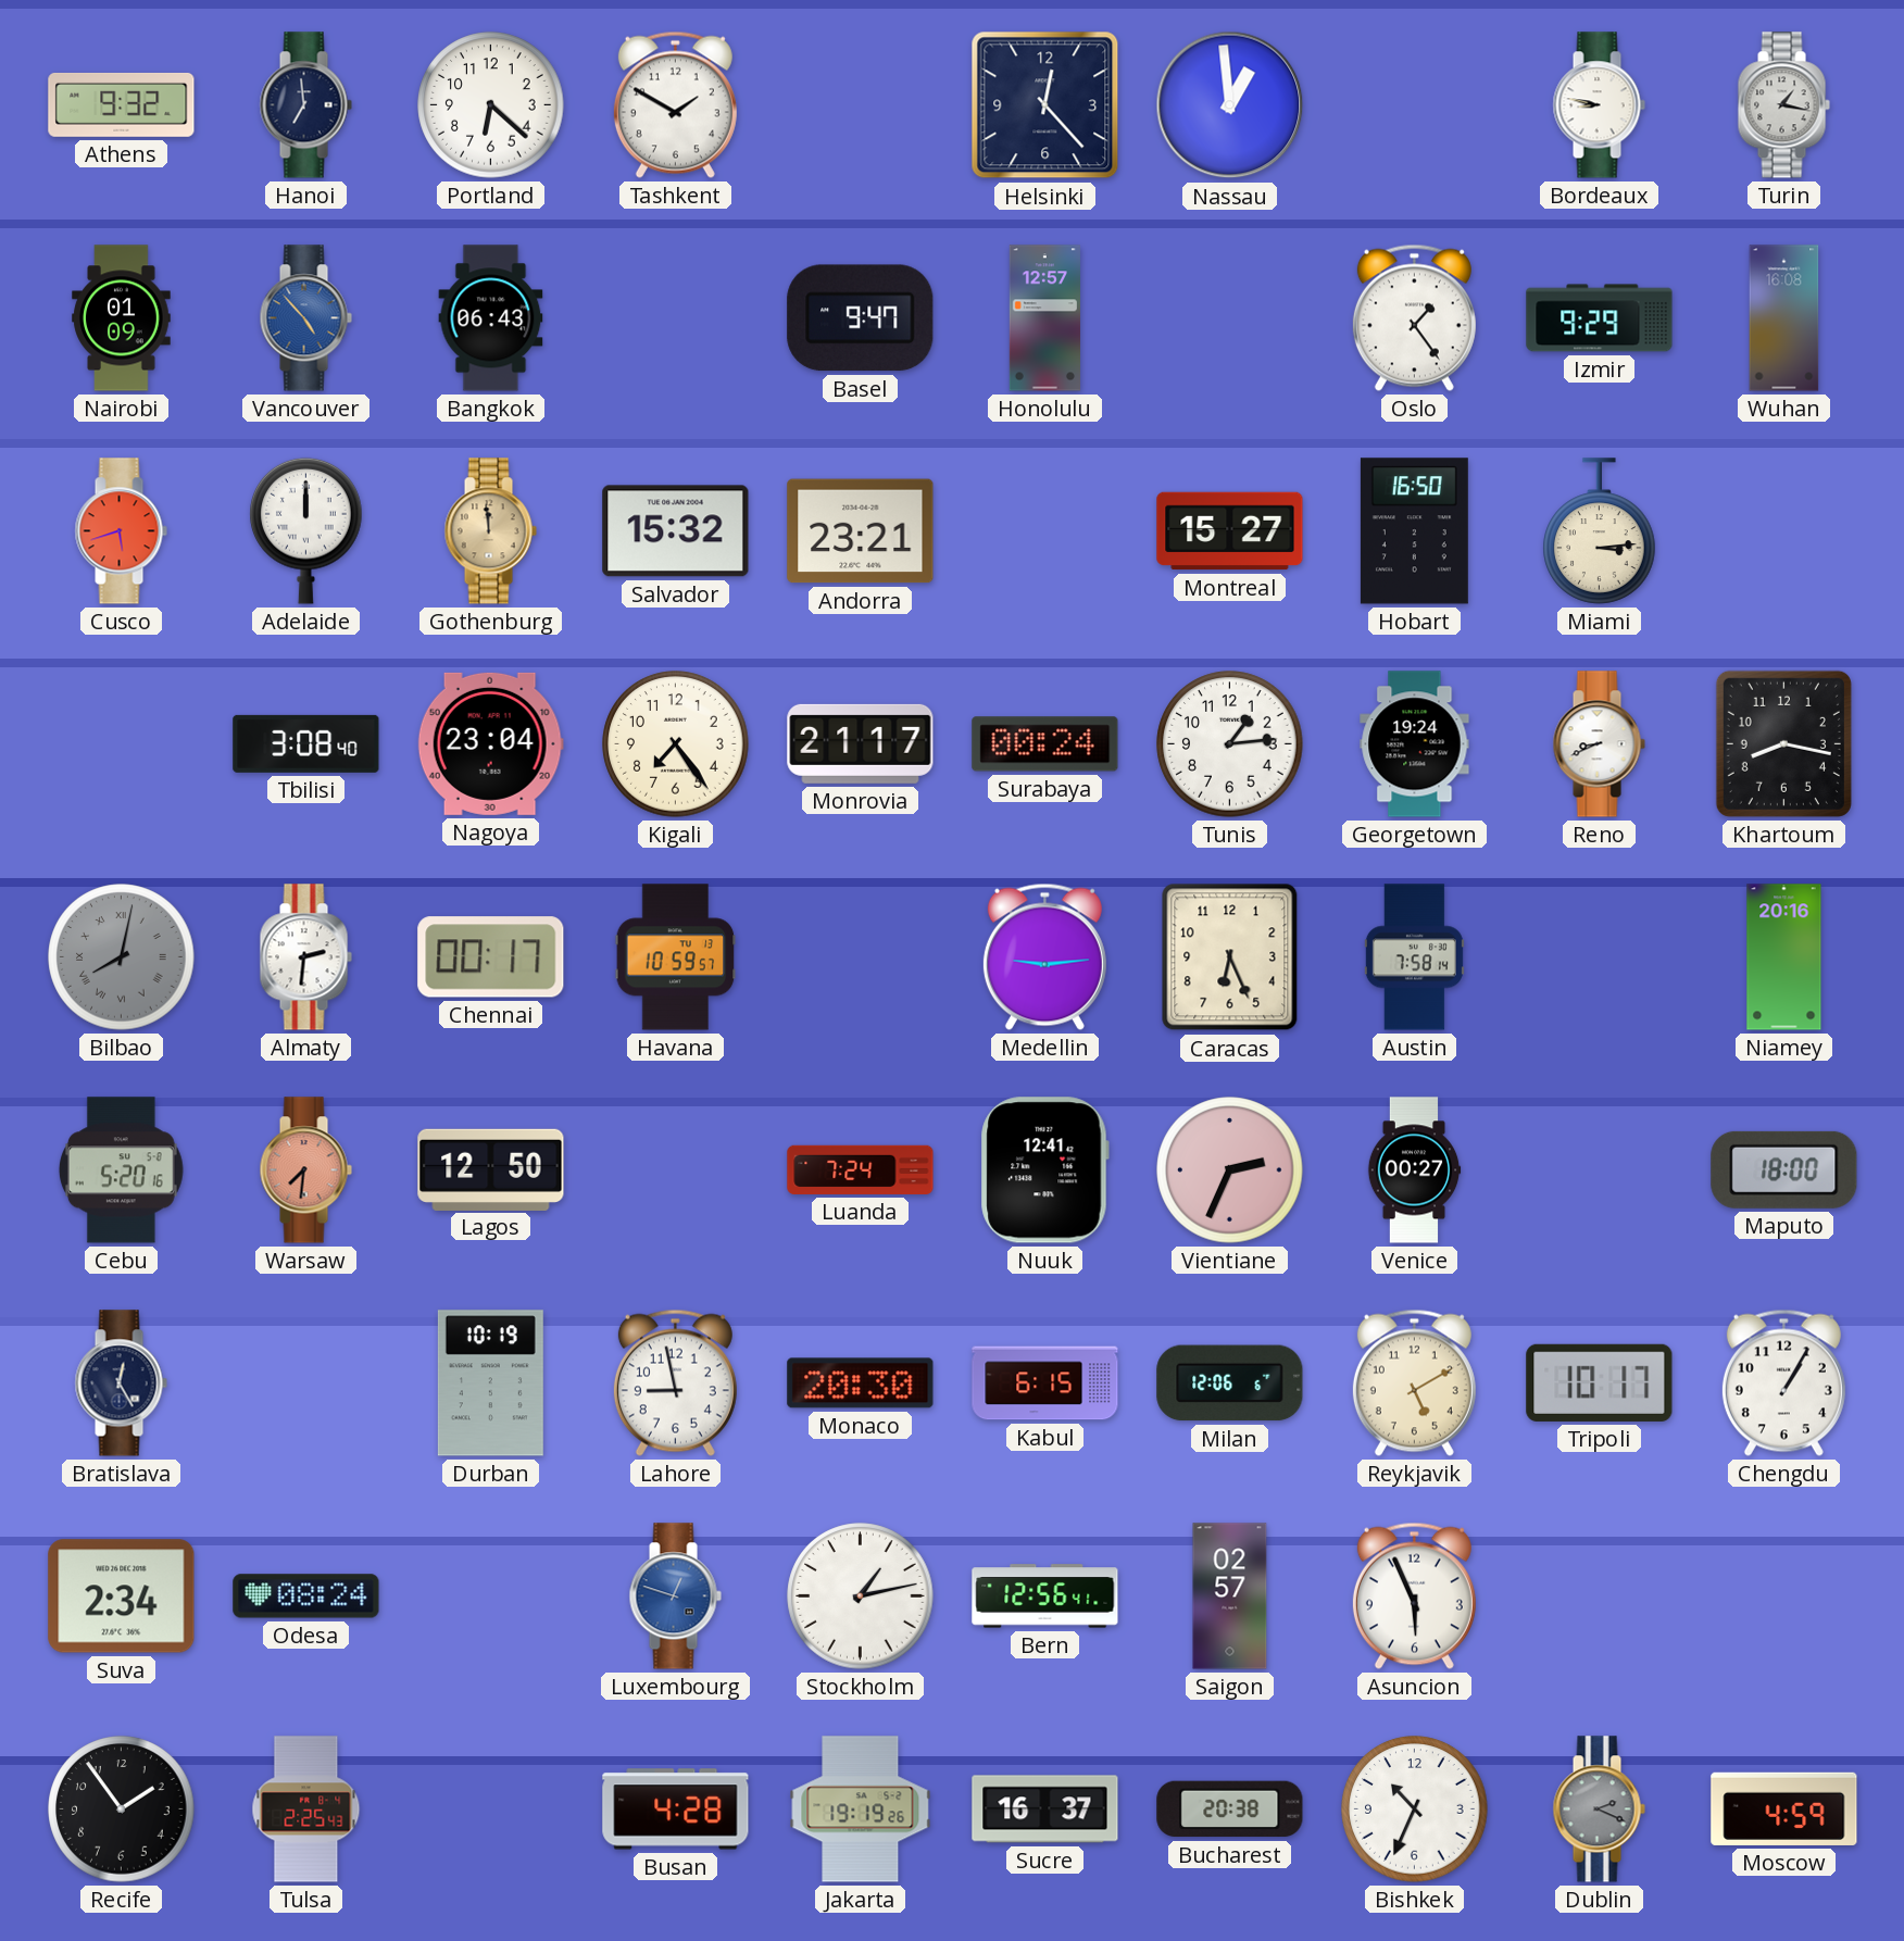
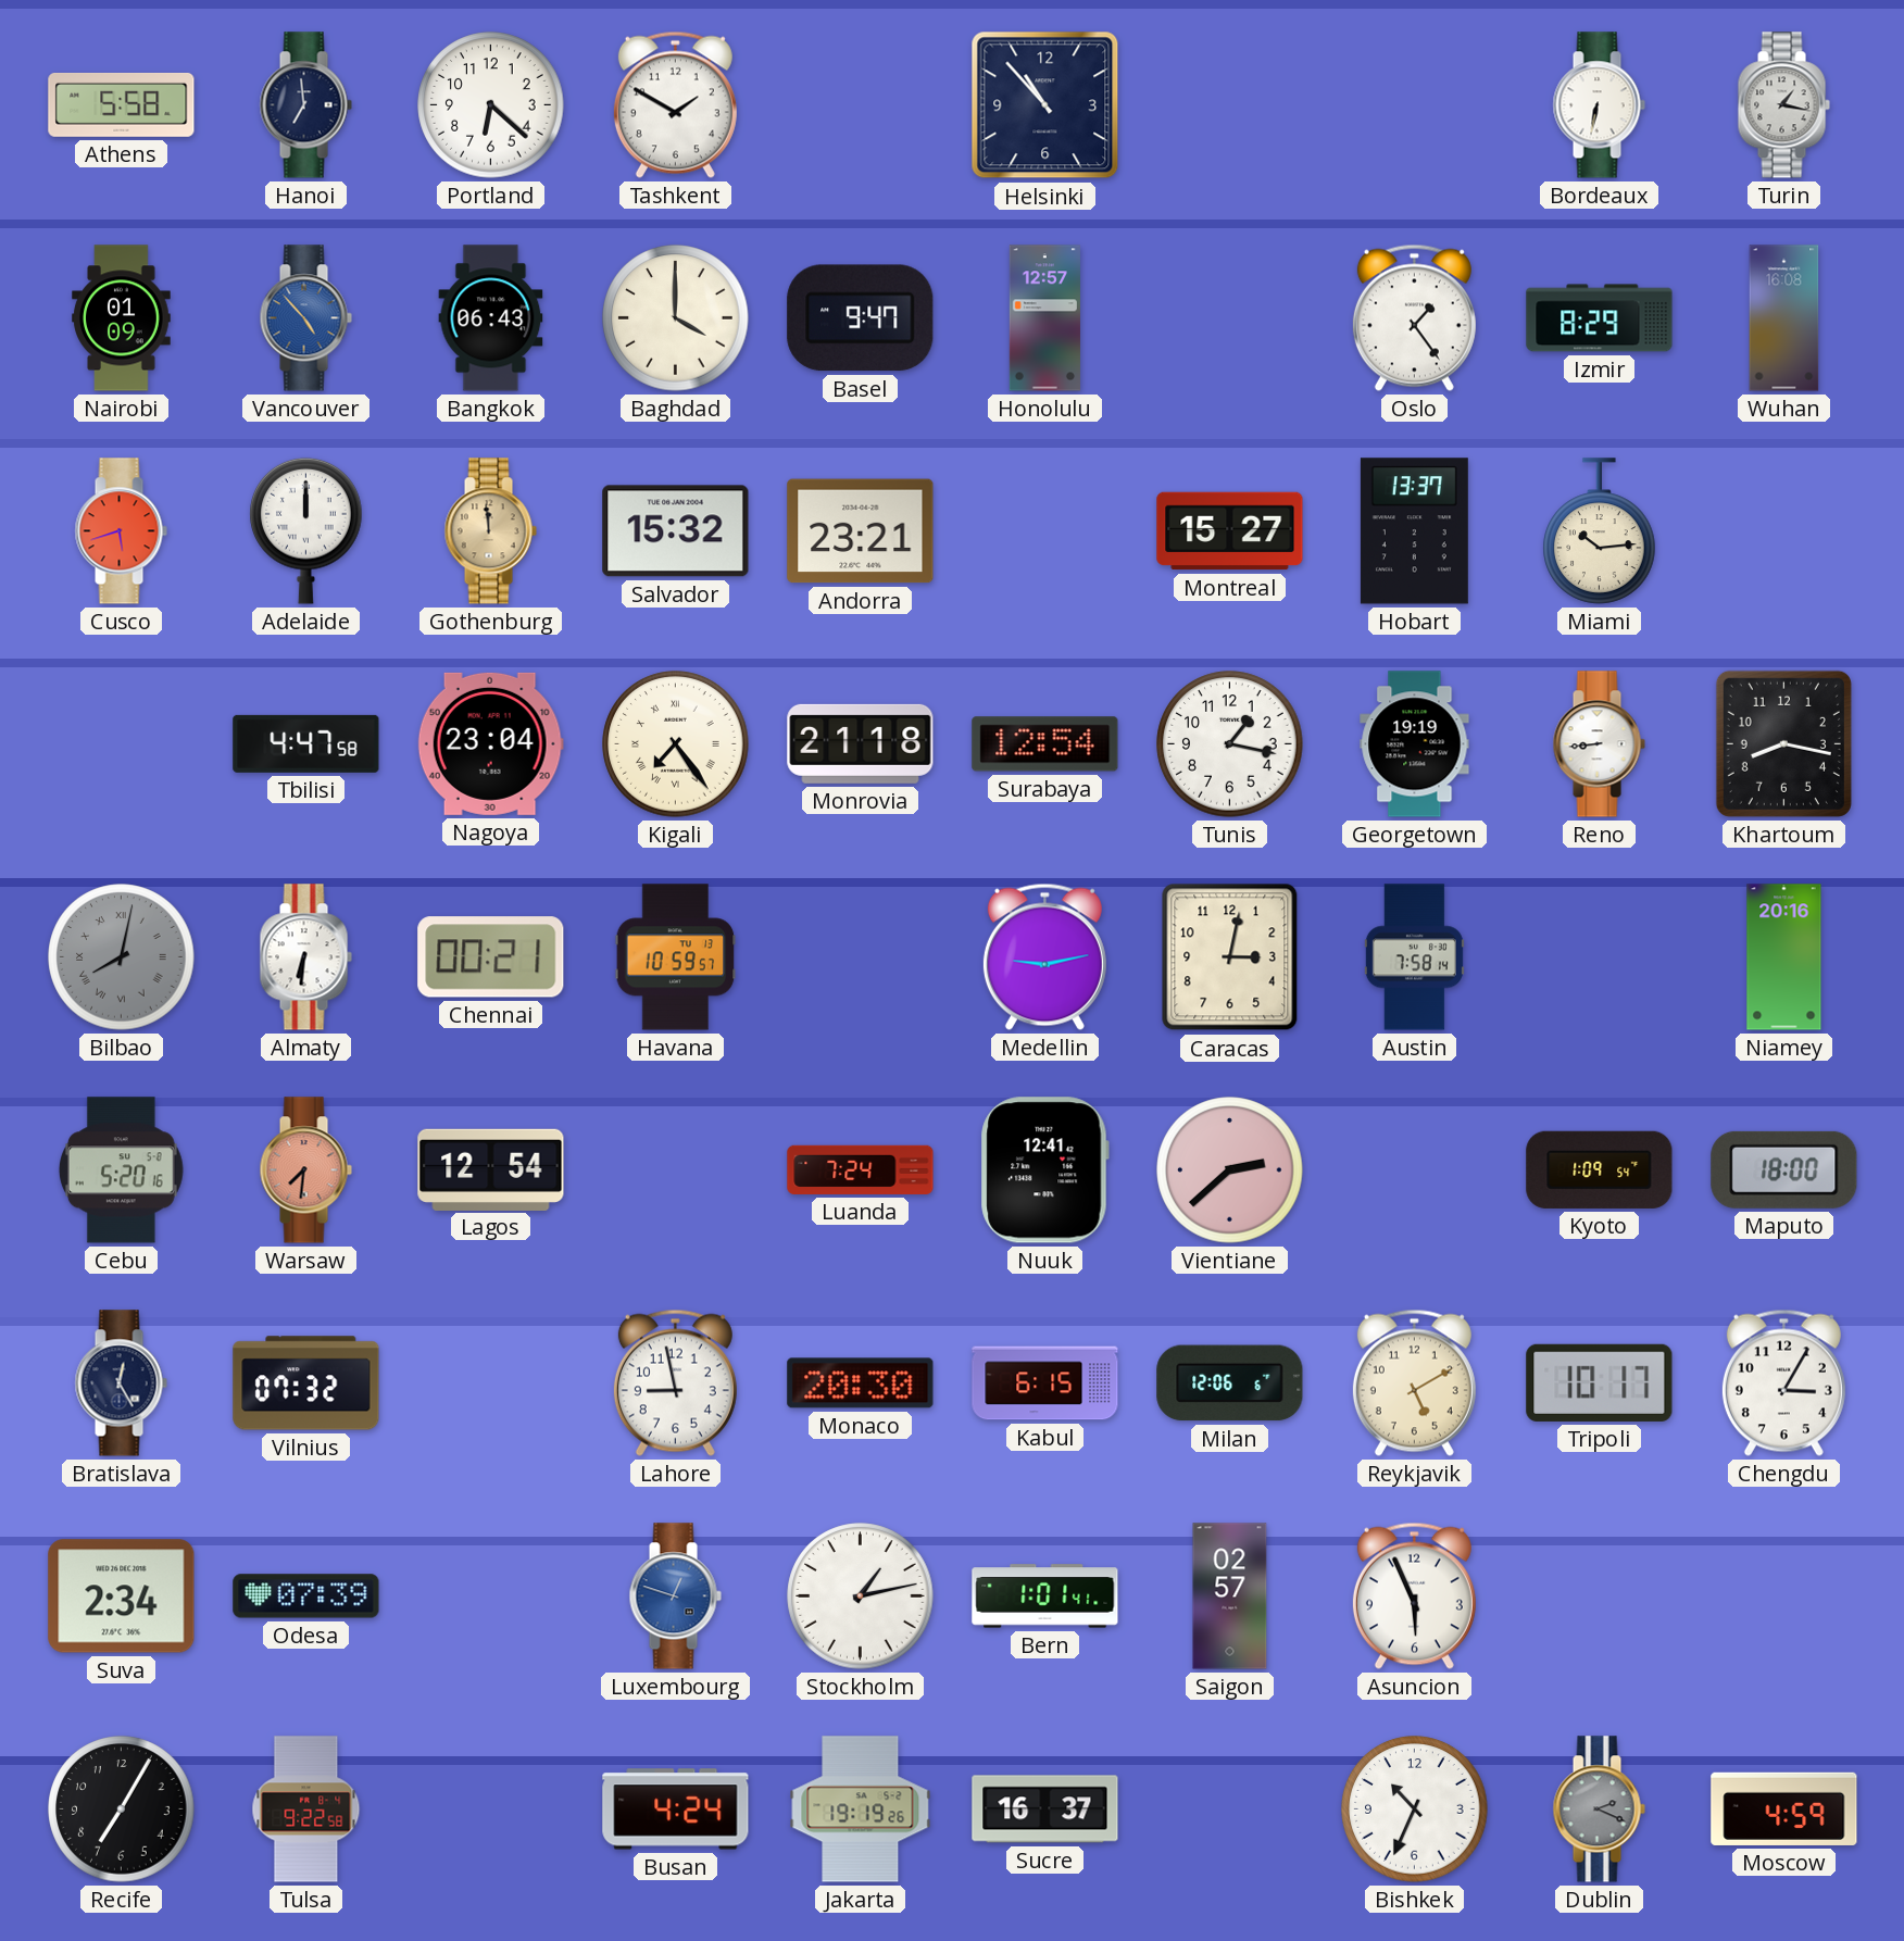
Athens: 9:32 -> 5:58 (122, 104)
Helsinki: 12:23 -> 10:53 (1045, 105)
Nassau: 12:59 -> none (1230, 105)
Bordeaux: 8:47 -> 6:32 (1599, 105)
Baghdad: none -> 4:00 (676, 318)
Izmir: 9:29 -> 8:29 (1600, 318)
Hobart: 16:50 -> 13:37 (1414, 531)
Miami: 3:14 -> 10:14 (1600, 531)
Tbilisi: 3:08 -> 4:47 (306, 743)
Kigali numerals: Arabic -> Roman (676, 744)
Monrovia: 21:17 -> 21:18 (861, 743)
Surabaya: 00:24 -> 12:54 (1045, 744)
Tunis: 1:14 -> 1:17 (1230, 744)
Georgetown: 19:24 -> 19:19 (1415, 744)
Reno: 8:41 -> 8:44 (1599, 744)
Almaty: 2:31 -> 6:31 (305, 957)
Chennai: 00:17 -> 00:21 (491, 957)
Medellin: 9:14 -> 9:13 (1044, 956)
Caracas: 6:26 -> 3:02 (1230, 957)
Lagos: 12:50 -> 12:54 (491, 1169)
Vientiane: 2:34 -> 2:38 (1230, 1170)
Venice: 00:27 -> none (1414, 1170)
Kyoto: none -> 1:09 (1600, 1169)
Vilnius: none -> 07:32 (306, 1383)
Durban: 10:19 -> none (490, 1383)
Chengdu: 1:05 -> 3:05 (1783, 1382)
Odesa: 08:24 -> 07:39 (306, 1596)
Bern: 12:56 -> 1:01 (1045, 1596)
Recife: 1:54 -> 7:05 (122, 1809)
Tulsa: 2:25 -> 9:22 (306, 1809)
Busan: 4:28 -> 4:24 (676, 1809)
Bucharest: 20:38 -> none (1230, 1809)
